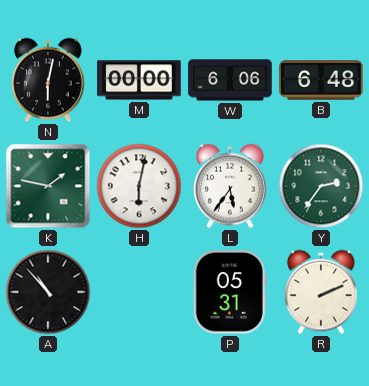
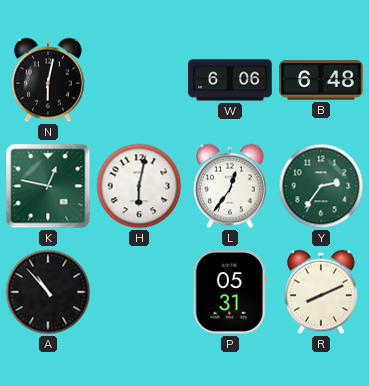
M: 00:00 -> none (139, 80)
K: 1:47 -> 12:47 (48, 186)
L: 5:36 -> 12:36 (230, 186)
R: 2:11 -> 8:11 (321, 292)
